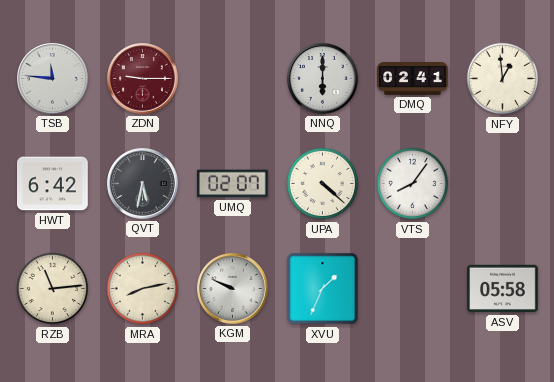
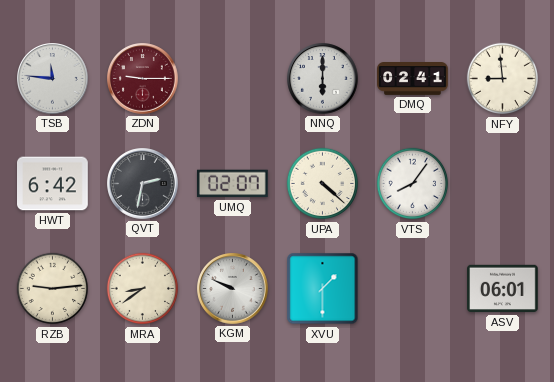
NFY: 12:59 -> 8:59 (503, 79)
QVT: 5:32 -> 2:32 (143, 184)
RZB: 11:14 -> 9:14 (53, 289)
MRA: 8:13 -> 8:39 (143, 289)
XVU: 1:34 -> 1:30 (323, 289)
ASV: 05:58 -> 06:01 (503, 289)
